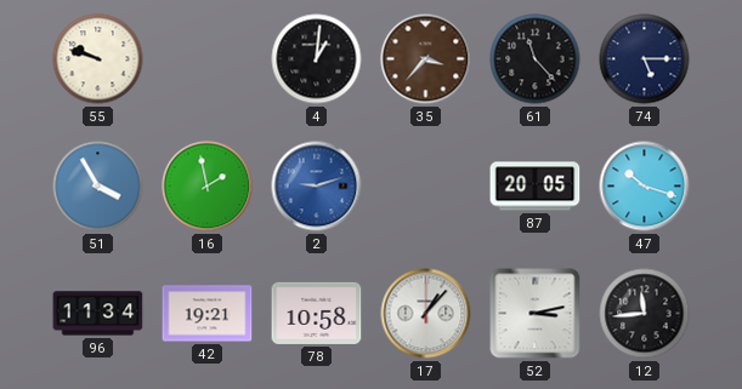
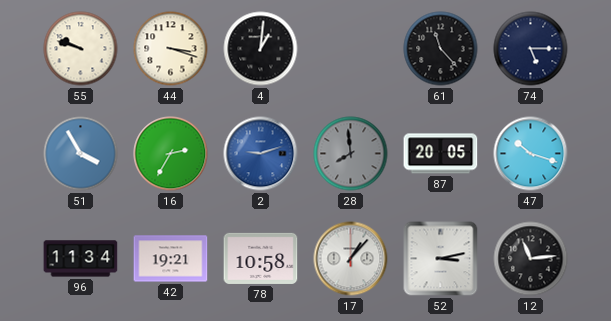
44: none -> 3:18 (171, 49)
35: 3:37 -> none (426, 59)
16: 1:58 -> 2:35 (171, 154)
28: none -> 7:59 (351, 154)
12: 11:44 -> 11:14 (531, 259)
